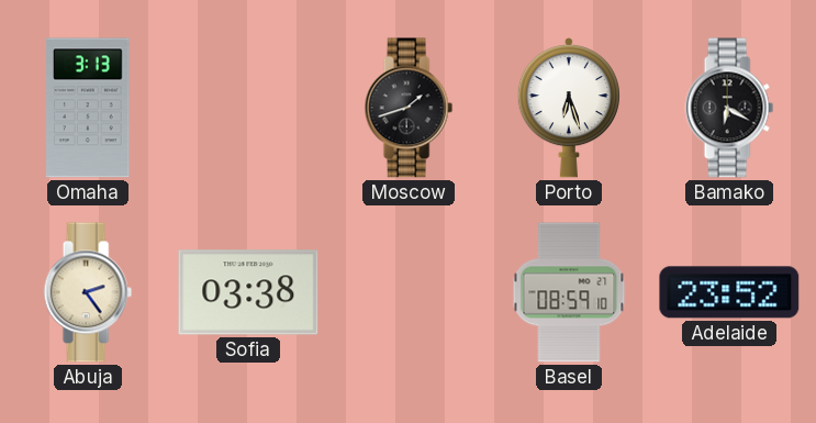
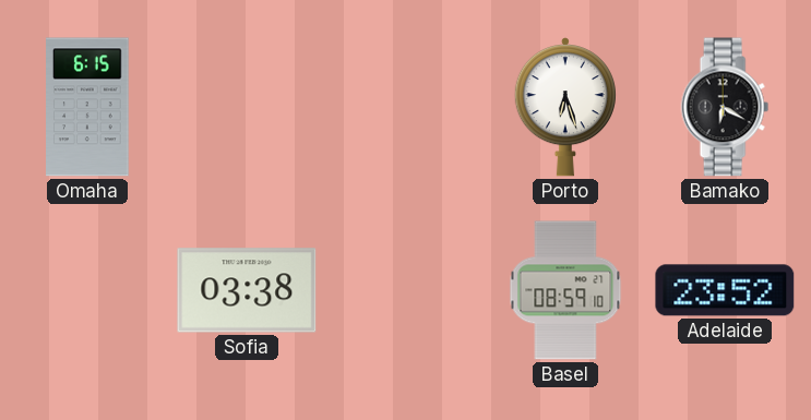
Omaha: 3:13 -> 6:15 (87, 107)
Moscow: 1:42 -> none (409, 108)
Abuja: 2:24 -> none (88, 292)
